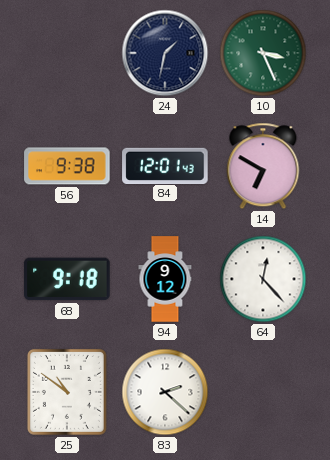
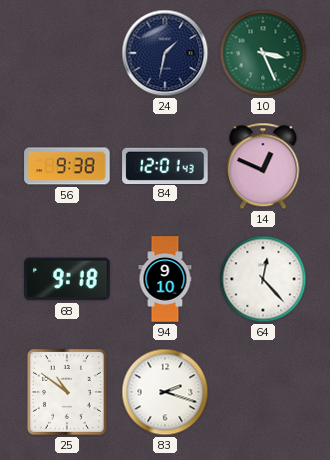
14: 6:50 -> 12:49 (263, 166)
94: 9:12 -> 9:10 (165, 279)
83: 2:22 -> 2:18 (165, 392)
